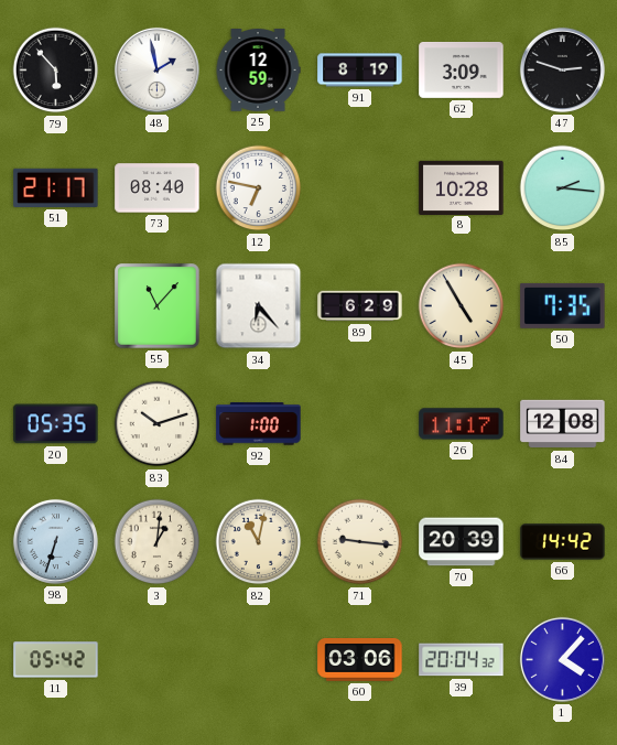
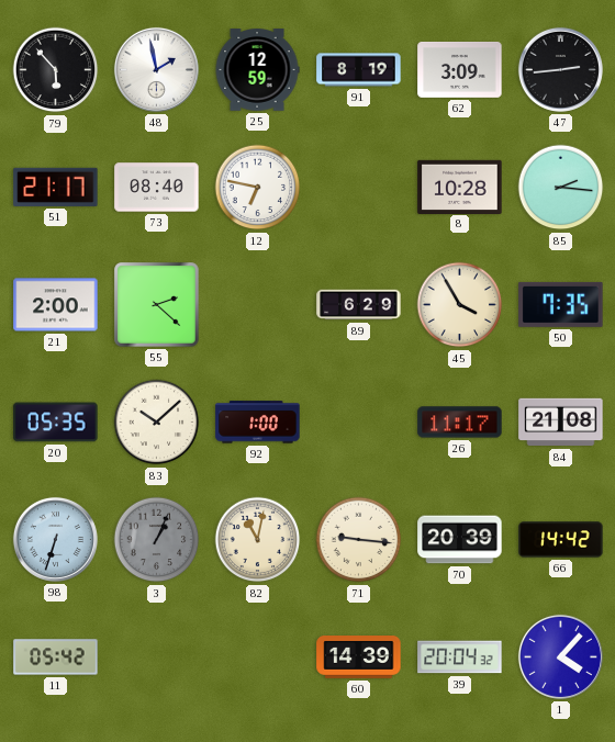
47: 2:48 -> 2:44 (560, 69)
21: none -> 2:00 (56, 305)
55: 11:07 -> 2:22 (157, 305)
34: 6:23 -> none (259, 306)
45: 4:55 -> 3:55 (460, 305)
83: 10:12 -> 10:08 (157, 423)
84: 12:08 -> 21:08 (561, 423)
3: 1:01 -> 1:04 (157, 540)
3 dial: cream -> grey (157, 540)
60: 03:06 -> 14:39 (359, 657)
